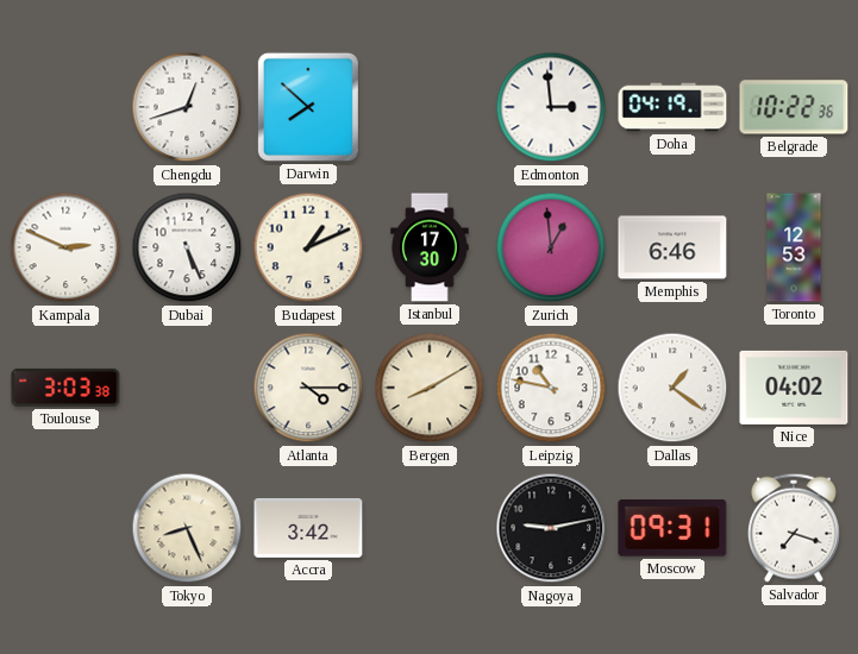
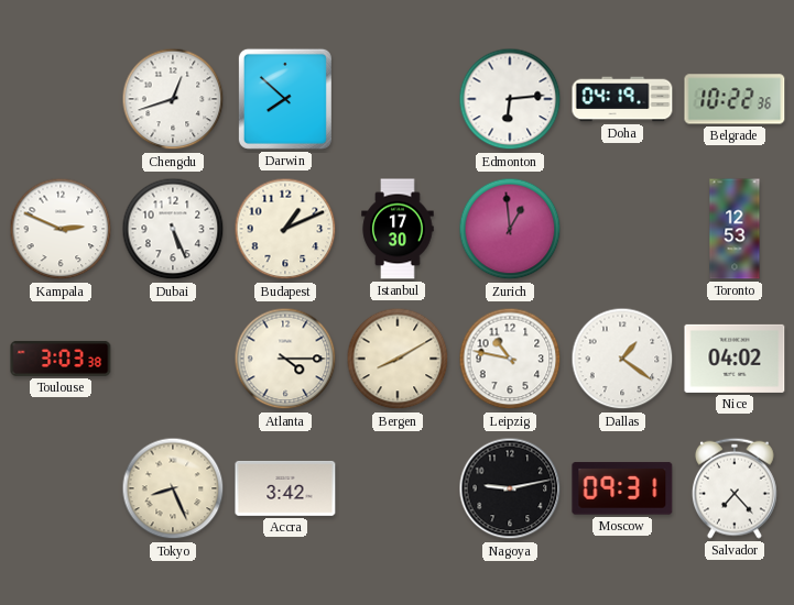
Edmonton: 2:59 -> 6:14 (510, 99)
Memphis: 6:46 -> none (672, 247)
Salvador: 7:18 -> 7:23 (735, 488)
